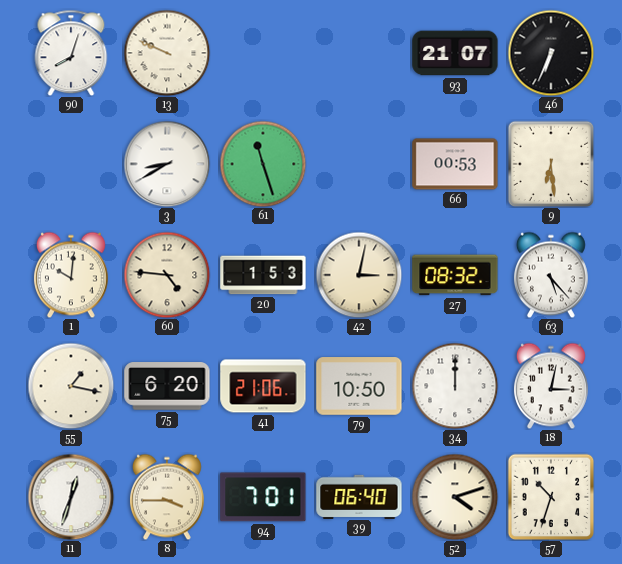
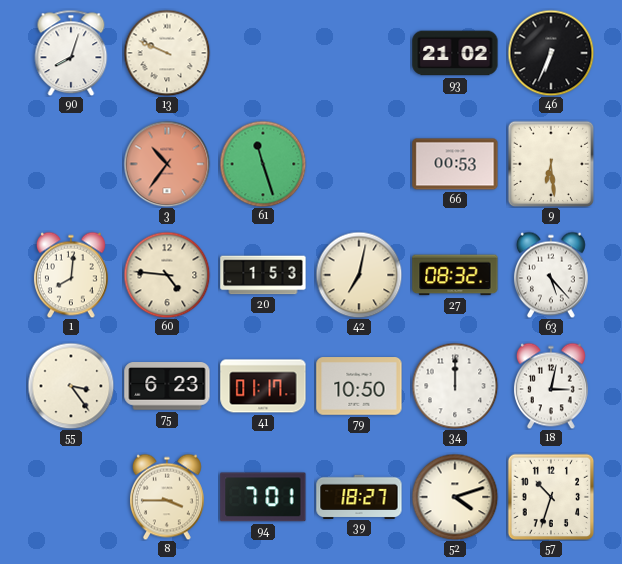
93: 21:07 -> 21:02 (455, 53)
3: 8:40 -> 10:36 (167, 164)
3 dial: white -> salmon (167, 164)
1: 10:01 -> 8:01 (71, 275)
42: 3:02 -> 7:02 (359, 275)
55: 1:17 -> 3:24 (71, 386)
75: 6:20 -> 6:23 (167, 386)
41: 21:06 -> 01:17 (263, 386)
11: 12:33 -> none (71, 497)
39: 06:40 -> 18:27 (359, 496)
